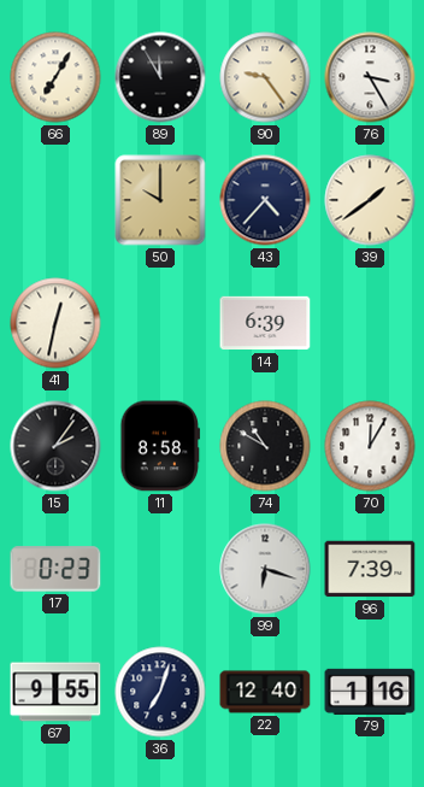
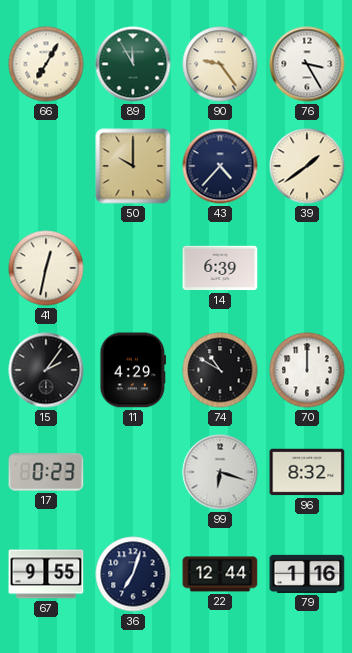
89 dial: black -> green (133, 64)
11: 8:58 -> 4:29 (133, 370)
70: 12:05 -> 12:00 (307, 370)
96: 7:39 -> 8:32 (307, 472)
22: 12:40 -> 12:44 (220, 574)
